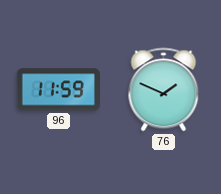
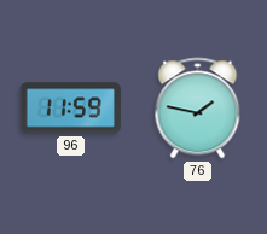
76: 1:49 -> 1:47 (198, 109)
